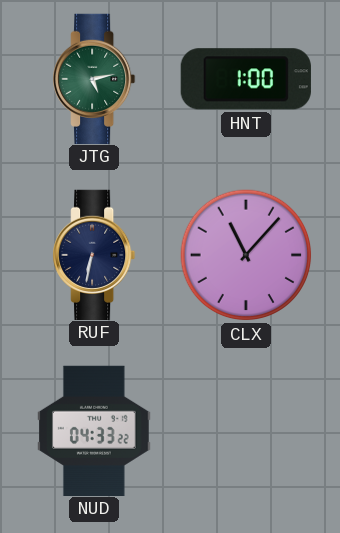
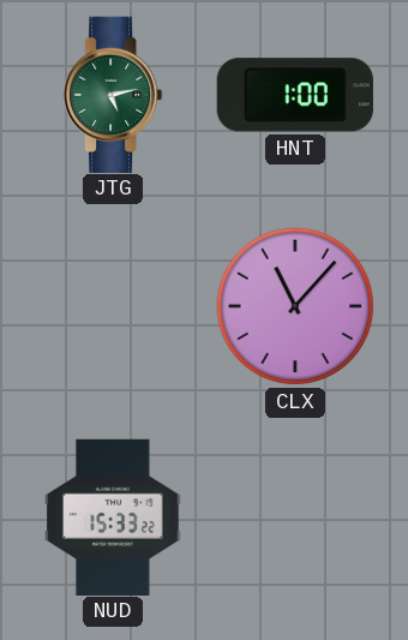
RUF: 6:32 -> none (95, 254)
NUD: 04:33 -> 15:33 (114, 516)
